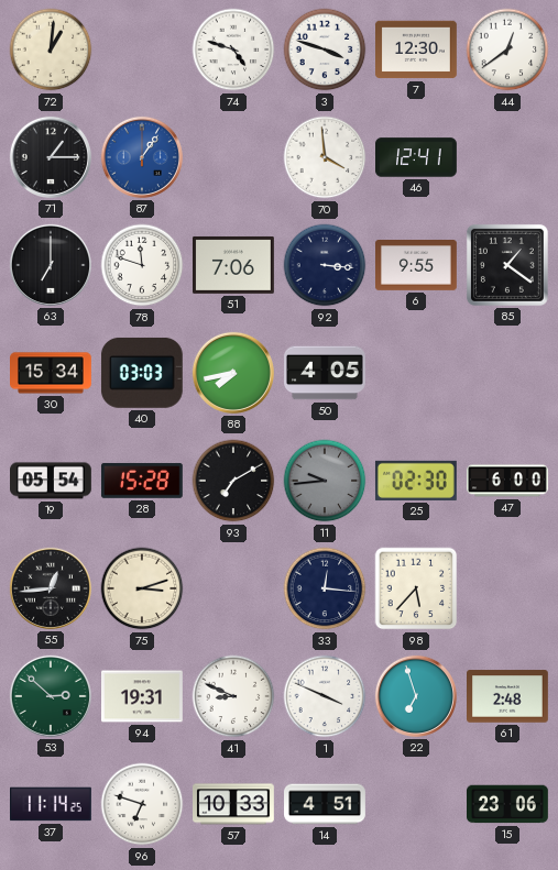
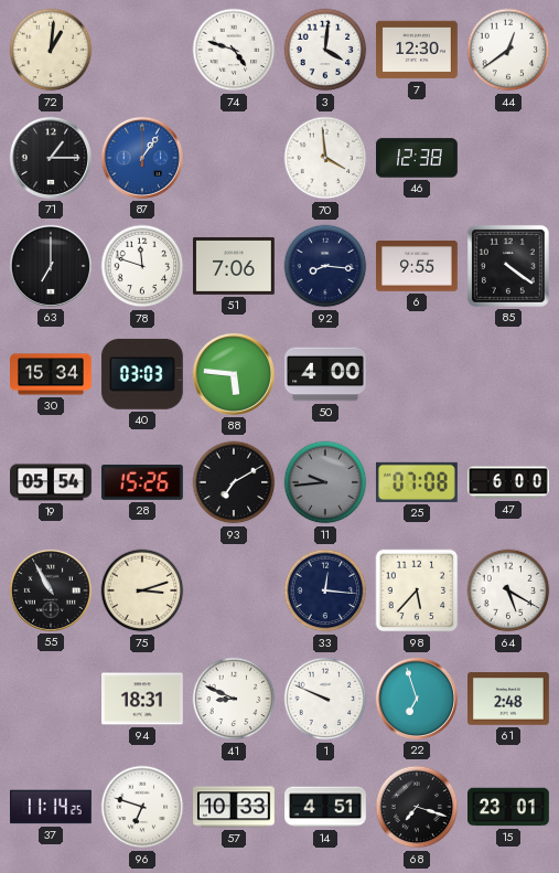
3: 3:48 -> 4:01 (325, 50)
46: 12:41 -> 12:38 (418, 158)
92: 3:16 -> 8:16 (325, 266)
85: 1:21 -> 4:21 (508, 266)
88: 7:43 -> 5:46 (234, 374)
50: 4:05 -> 4:00 (326, 374)
28: 15:28 -> 15:26 (142, 482)
25: 02:30 -> 07:08 (417, 482)
55: 12:44 -> 10:55 (51, 590)
64: none -> 5:20 (508, 590)
53: 2:52 -> none (51, 696)
94: 19:31 -> 18:31 (143, 699)
1: 3:49 -> 9:49 (325, 699)
68: none -> 7:18 (417, 807)
15: 23:06 -> 23:01 (509, 807)
